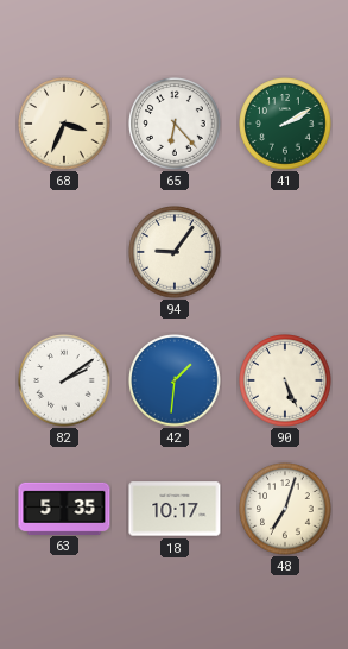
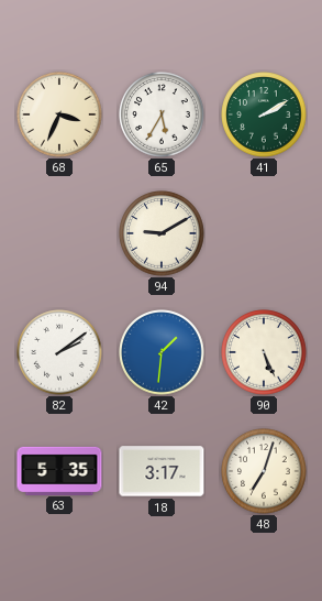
65: 6:23 -> 5:35 (162, 114)
94: 9:06 -> 9:10 (162, 233)
18: 10:17 -> 3:17 (162, 471)
